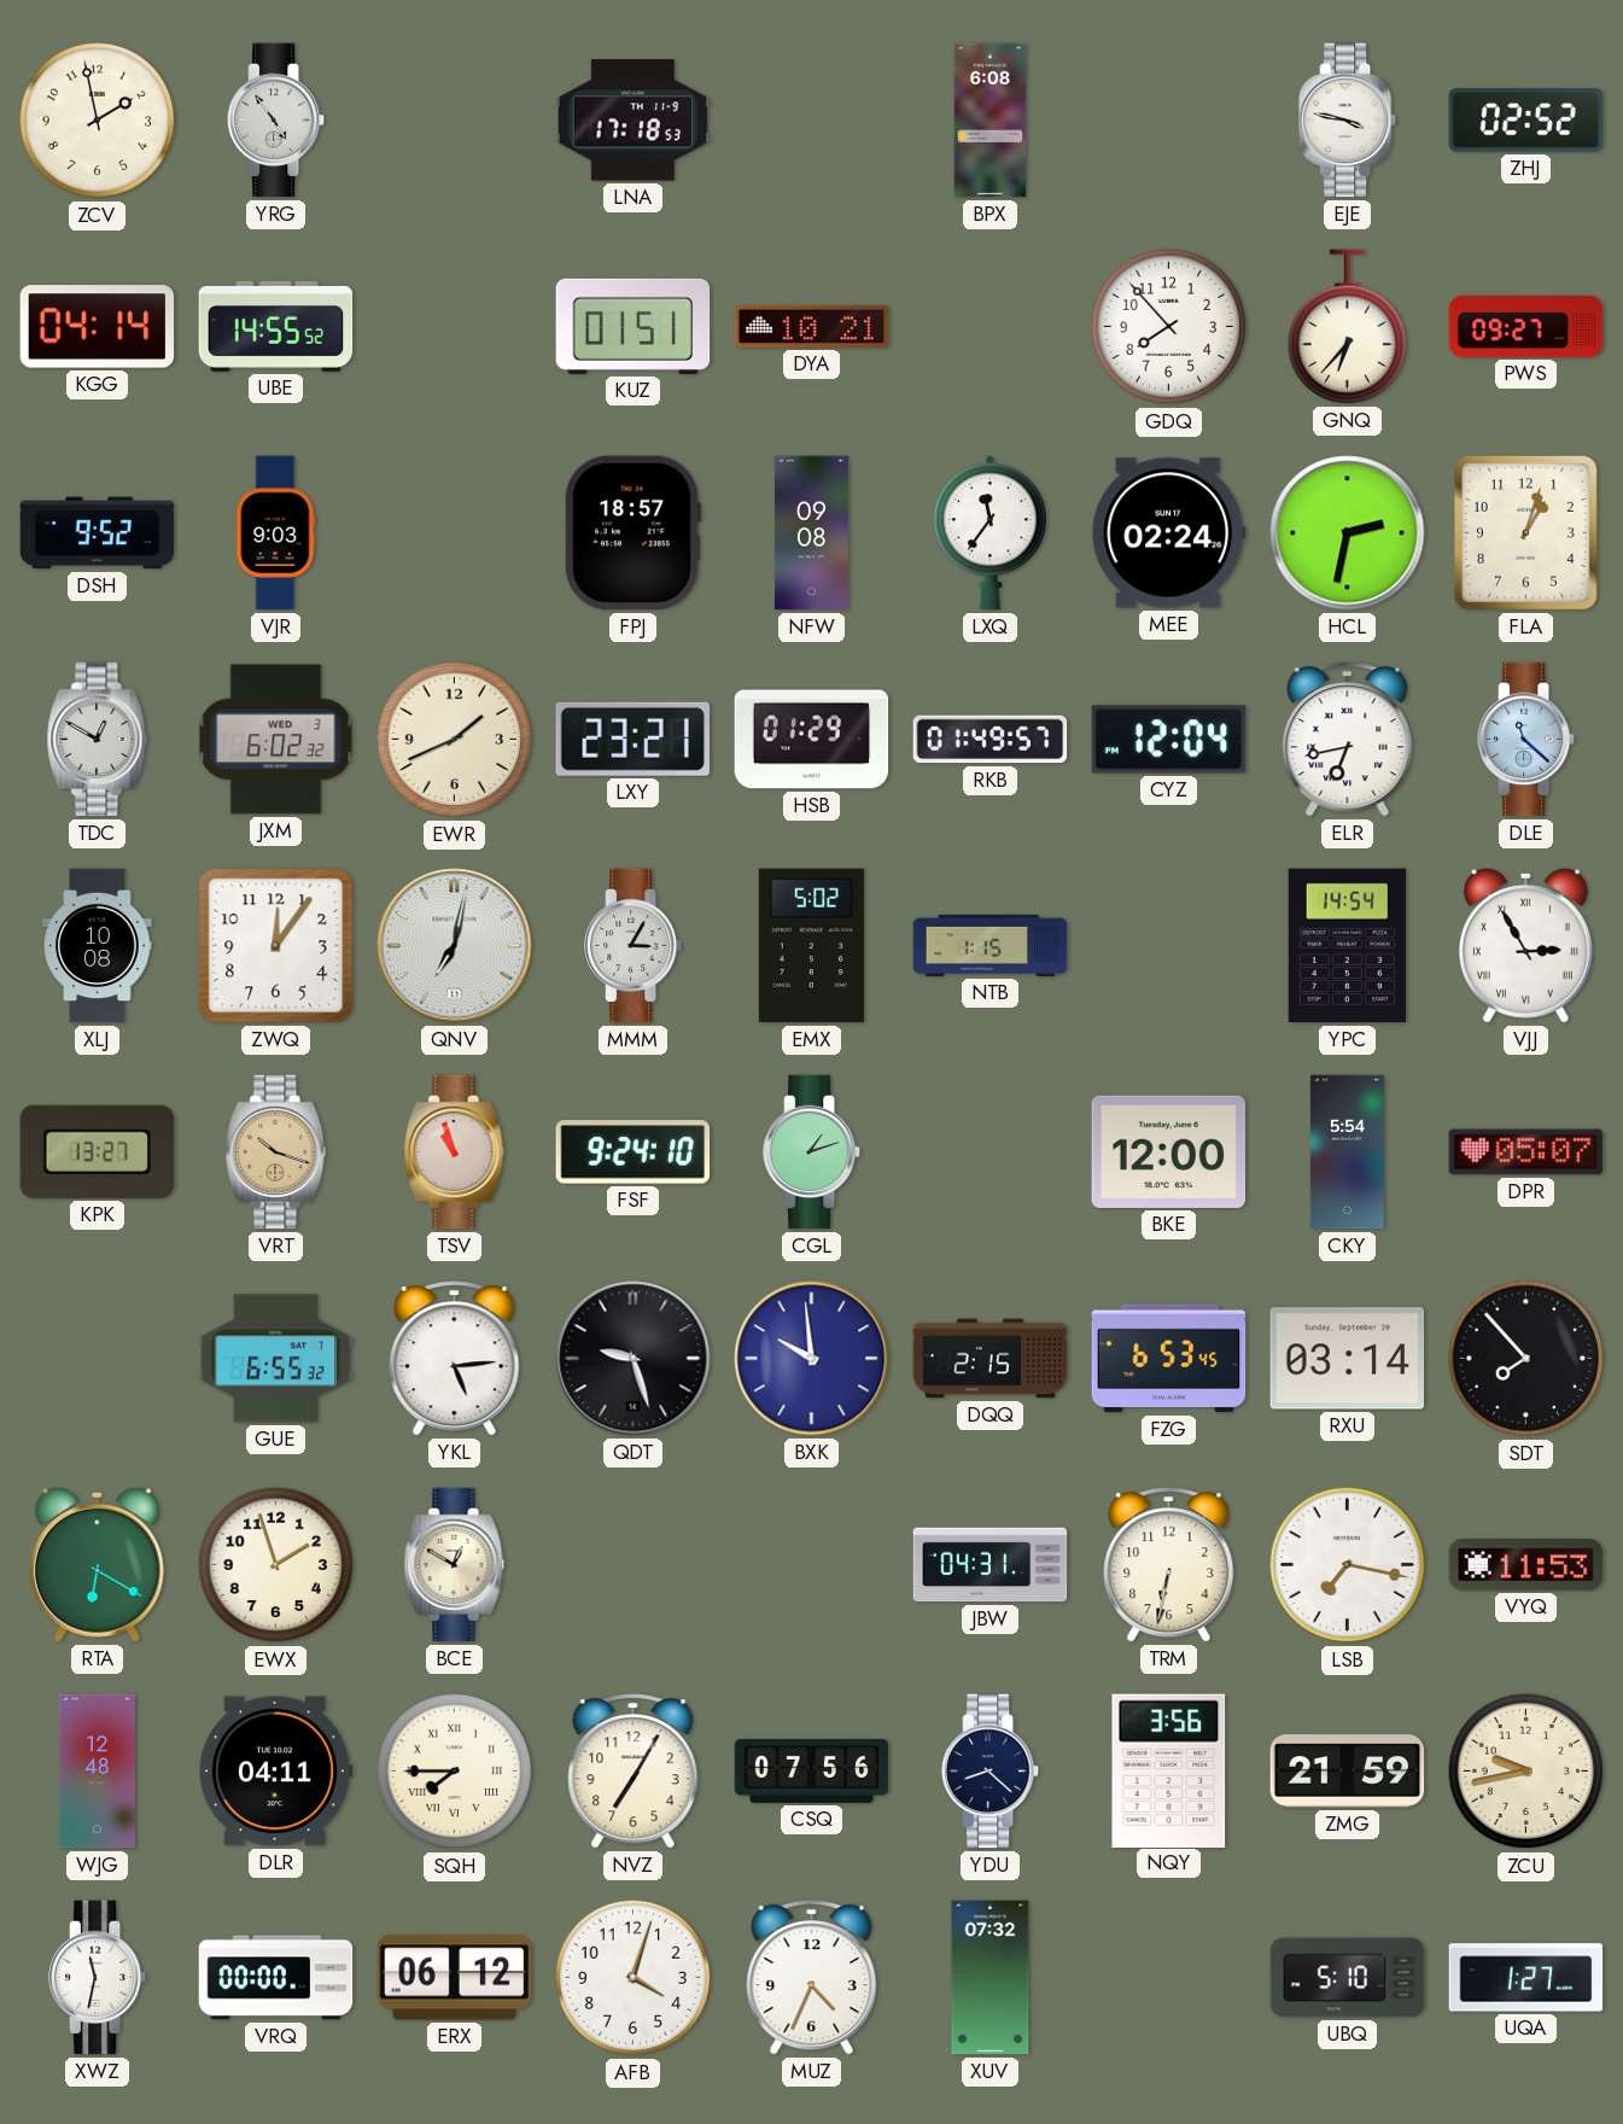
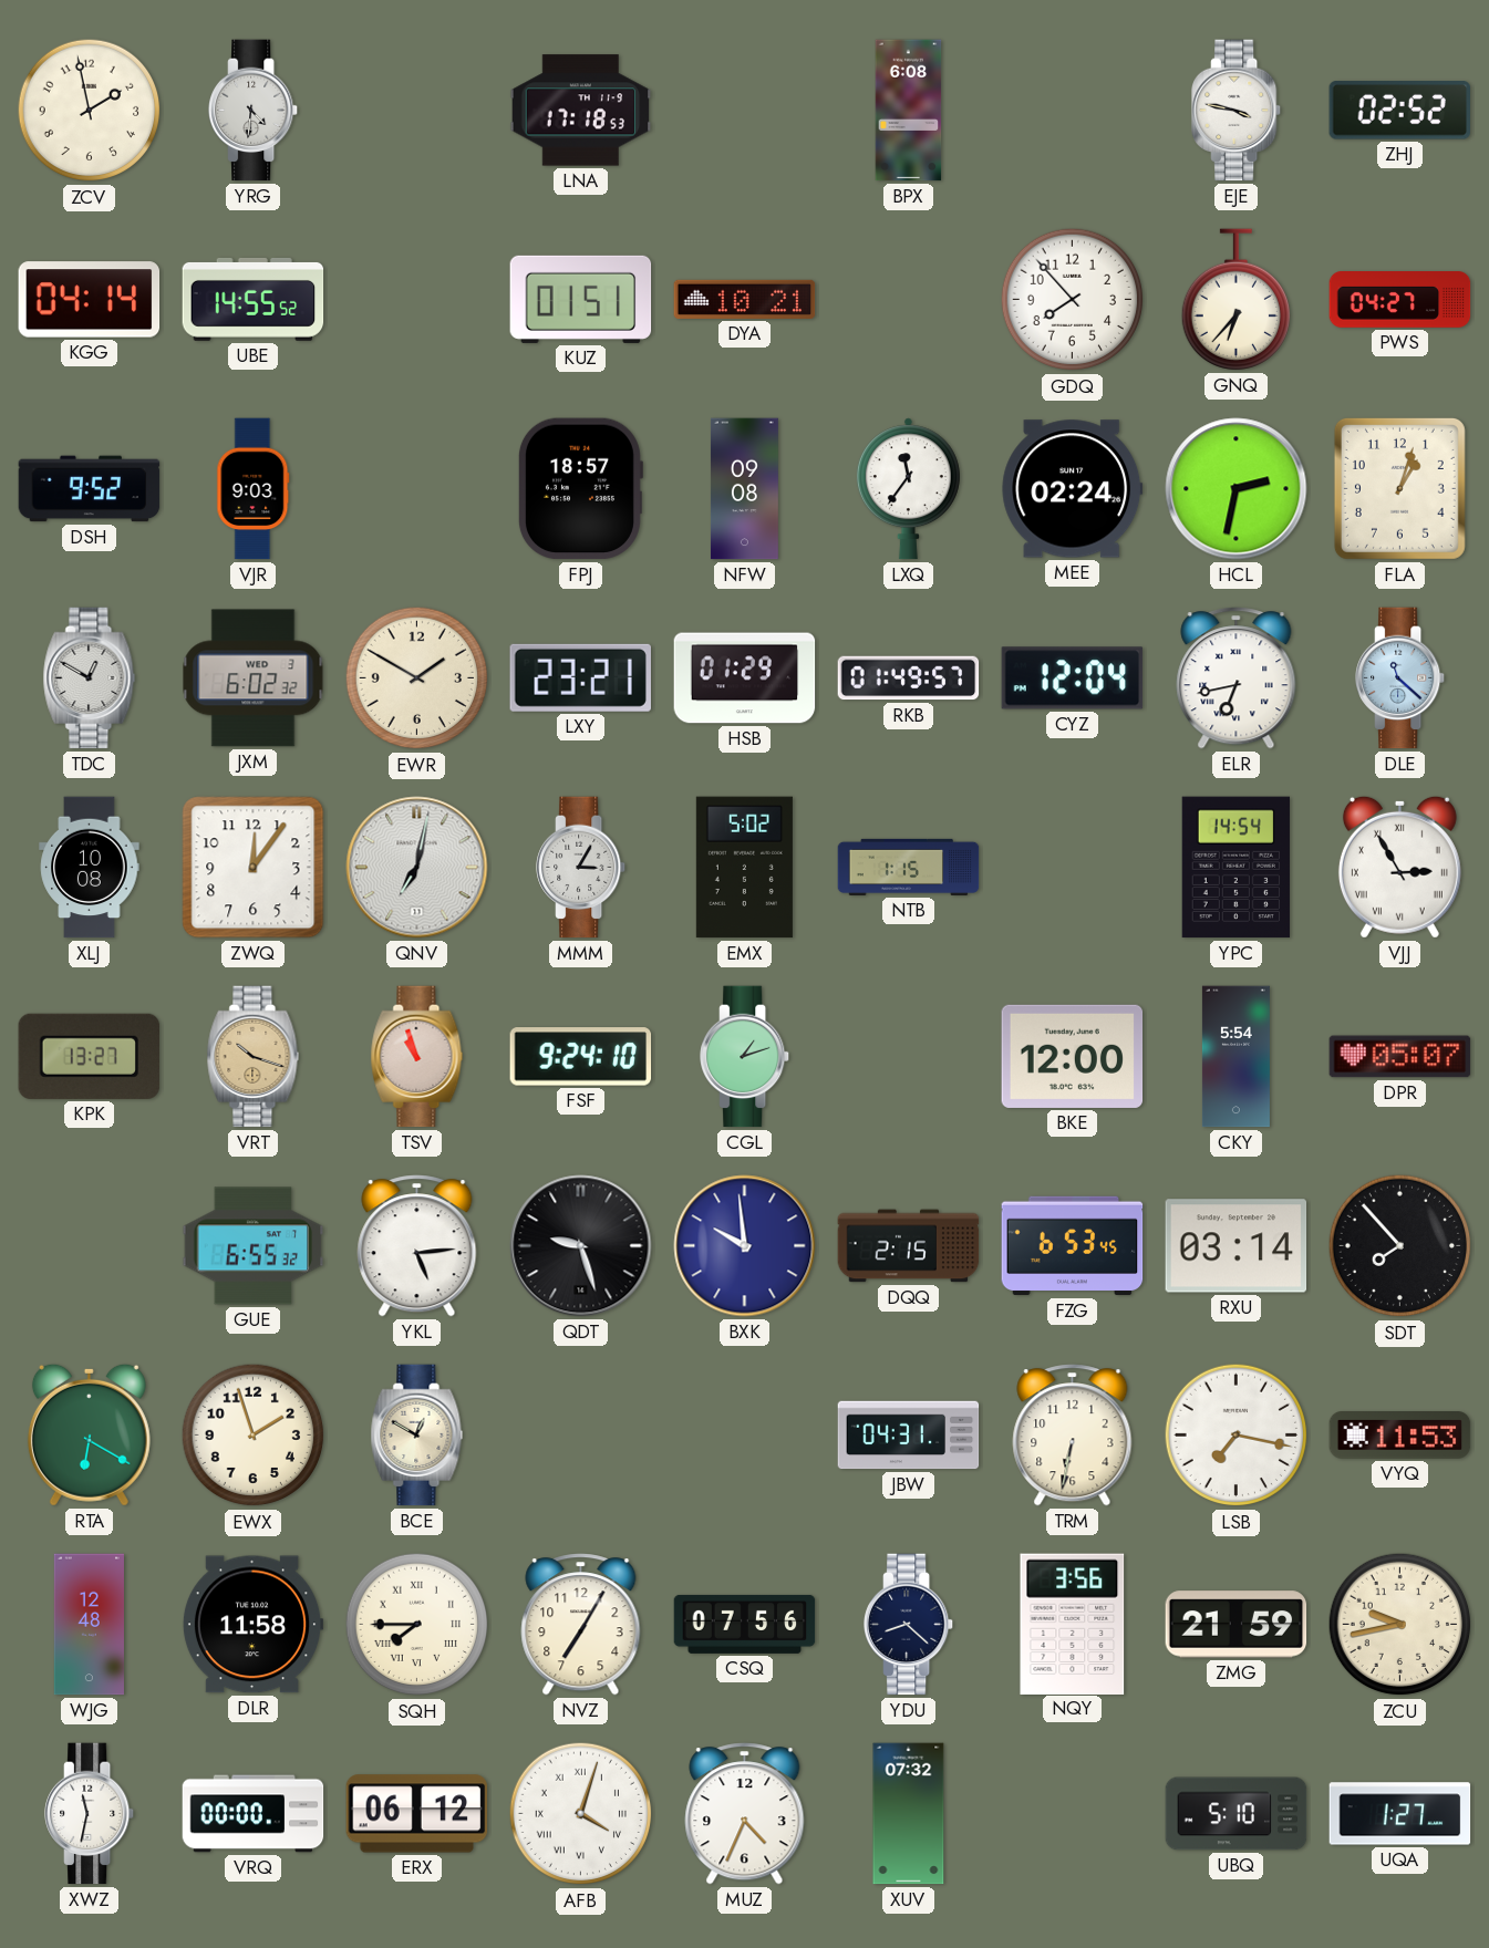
YRG: 4:54 -> 4:31 (255, 111)
PWS: 09:27 -> 04:27 (1400, 300)
EWR: 1:41 -> 1:50 (417, 678)
DLR: 04:11 -> 11:58 (252, 1625)
AFB numerals: Arabic -> Roman (581, 1814)
